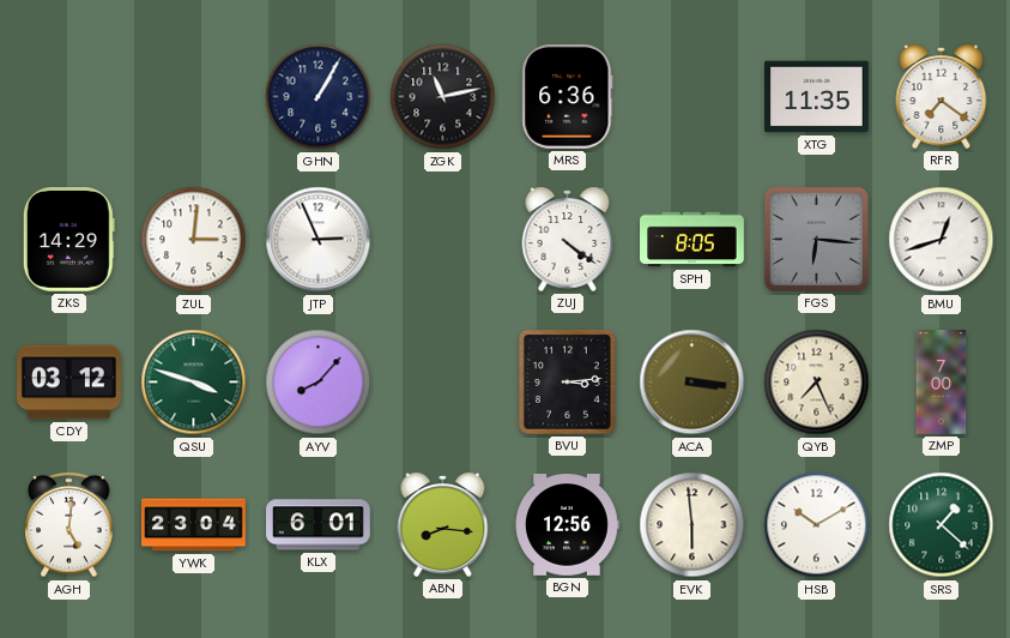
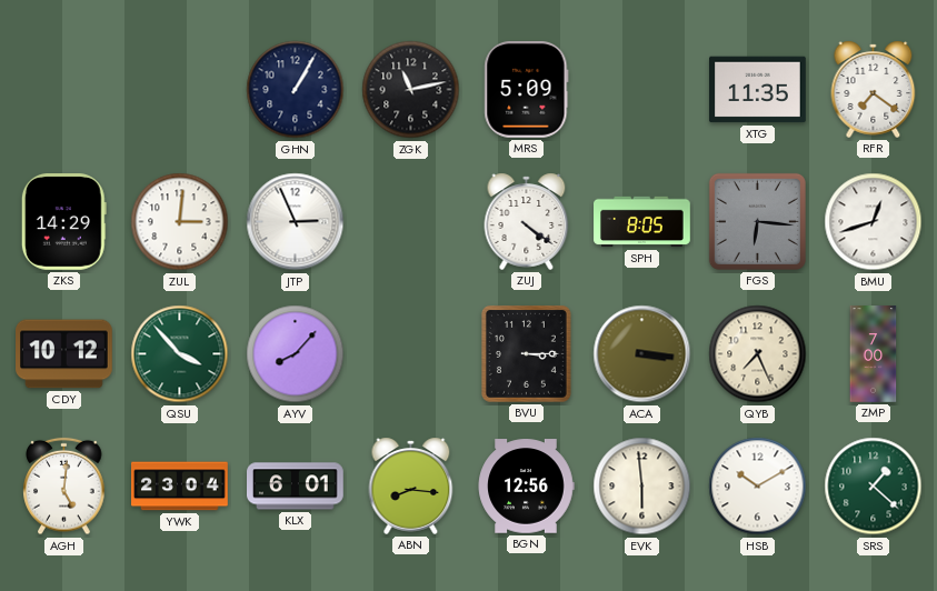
MRS: 6:36 -> 5:09 (527, 90)
CDY: 03:12 -> 10:12 (64, 354)
QSU: 3:48 -> 3:53 (180, 354)
BVU: 3:14 -> 3:15 (526, 353)
